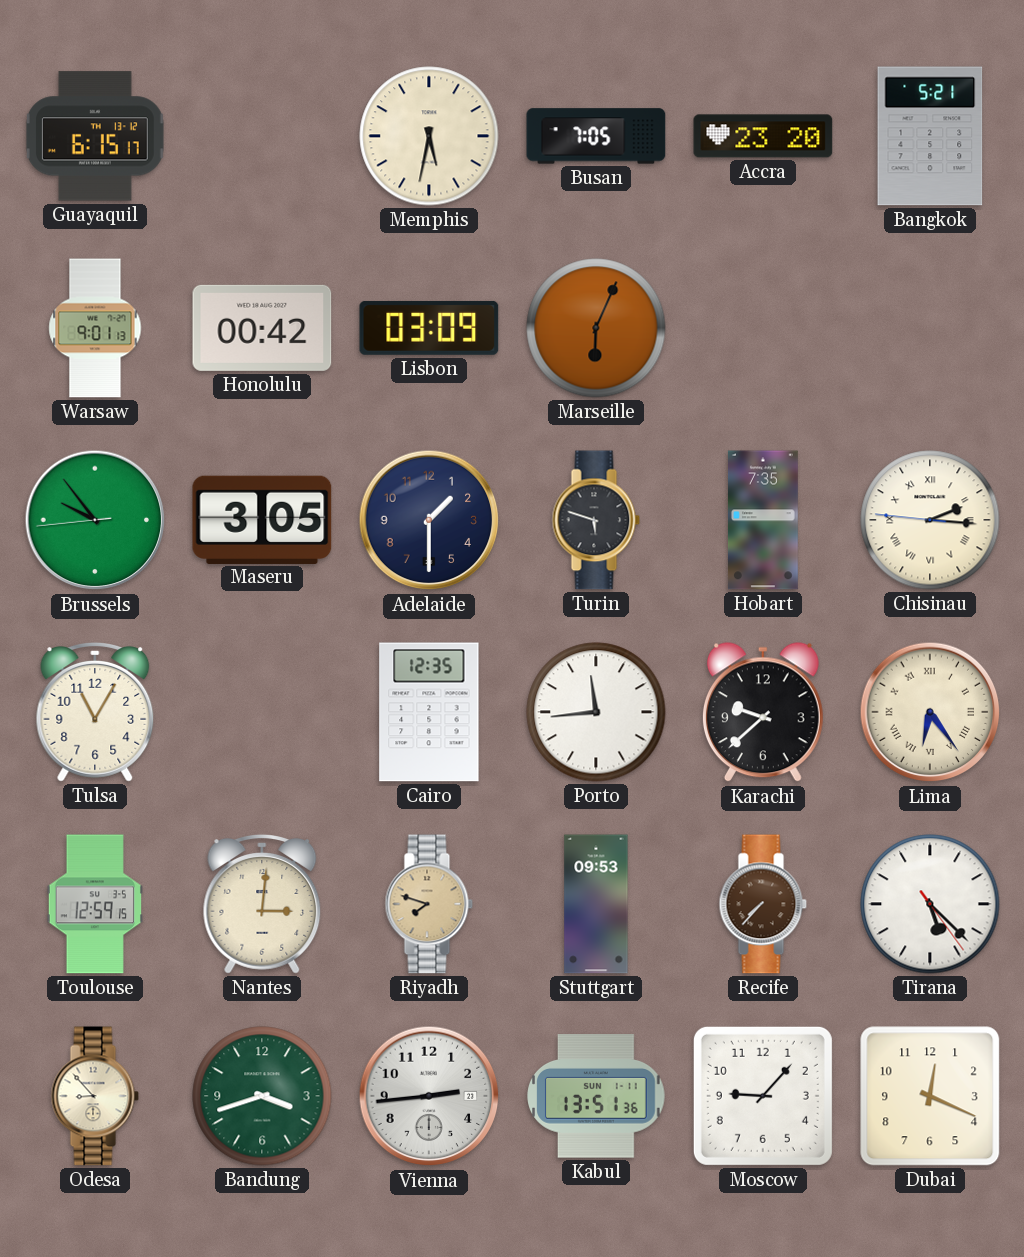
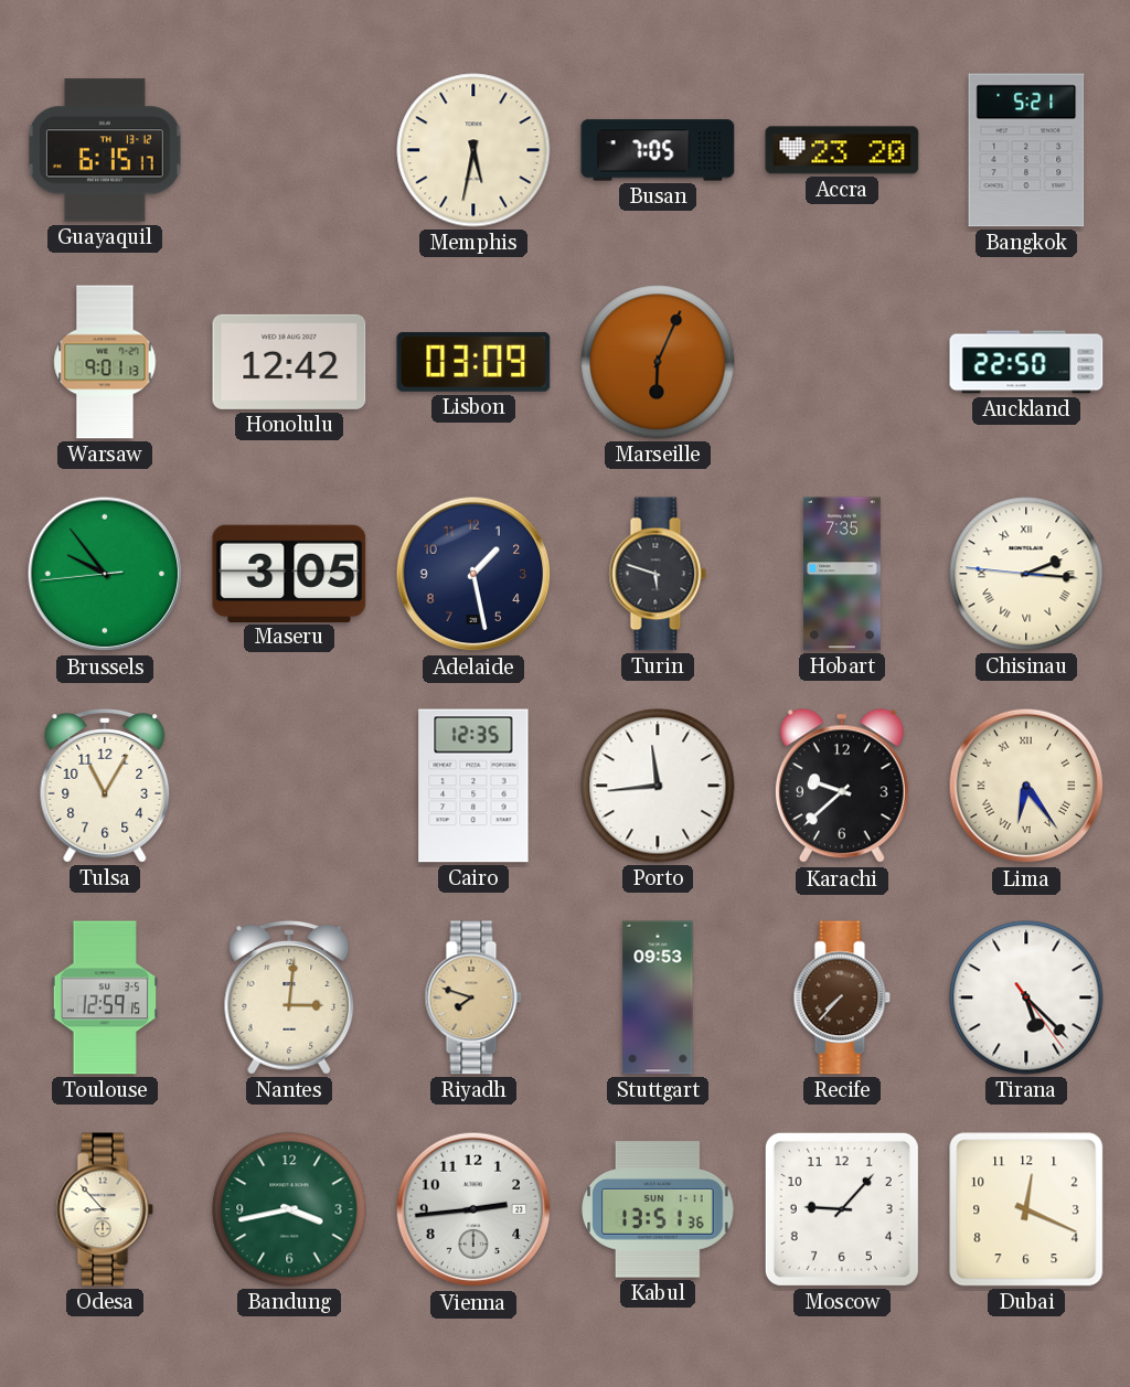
Honolulu: 00:42 -> 12:42 (289, 362)
Auckland: none -> 22:50 (1026, 362)
Adelaide: 1:30 -> 1:28 (473, 574)
Bandung: 3:42 -> 3:43 (289, 1209)
